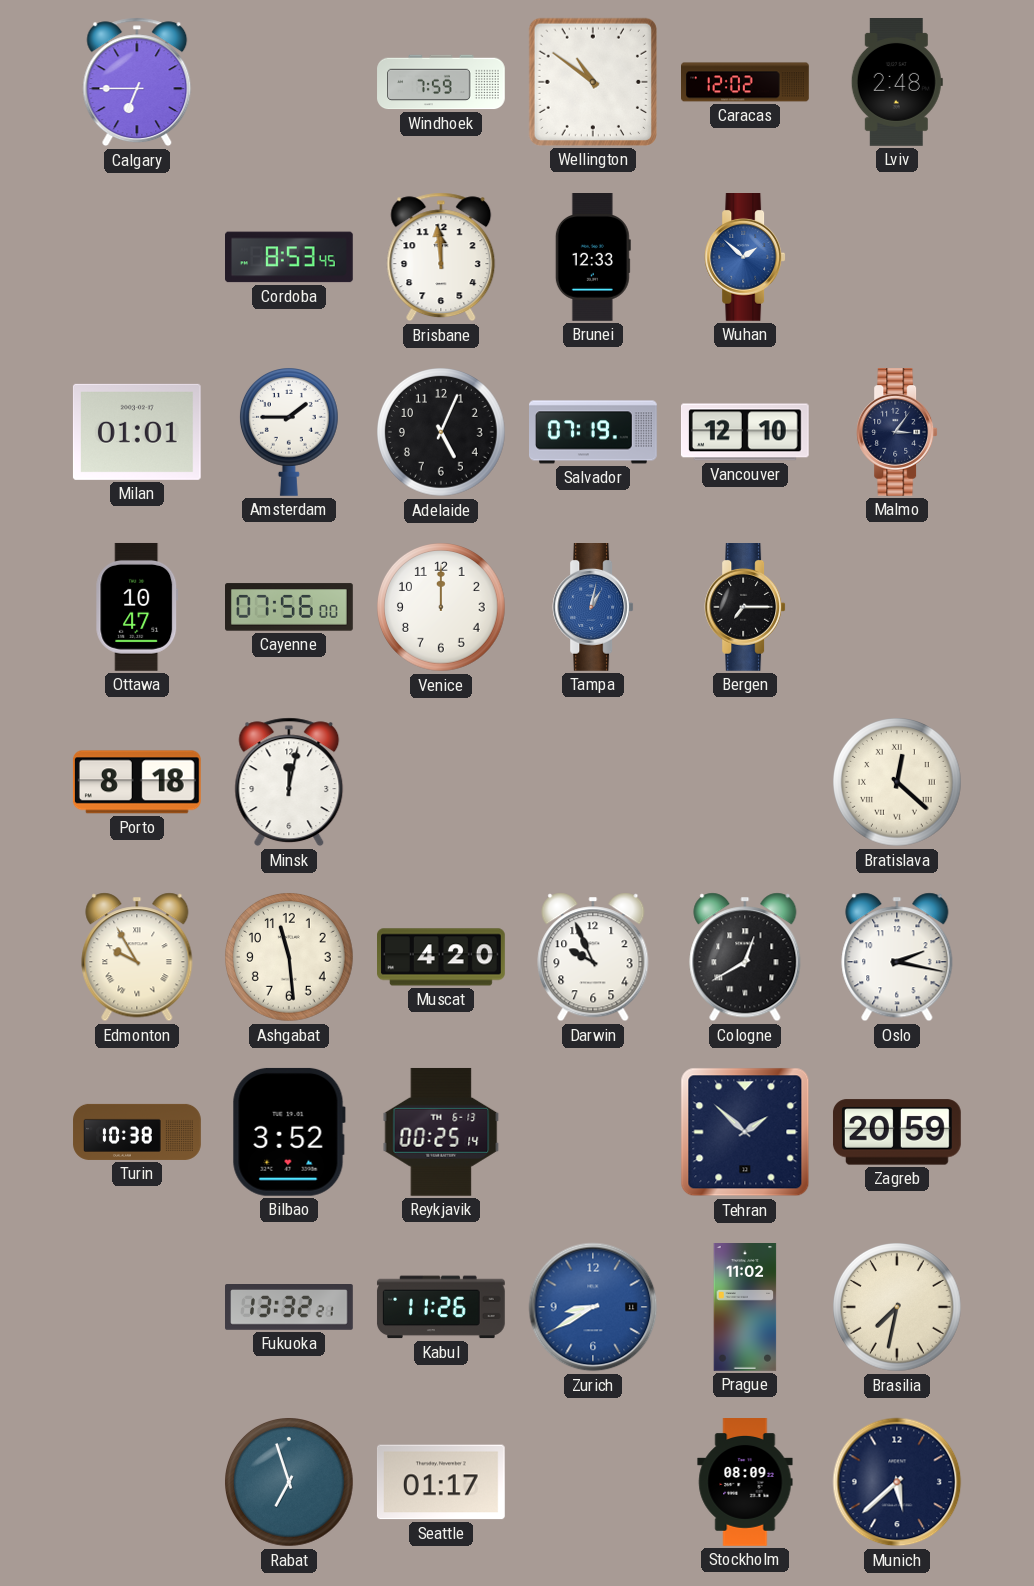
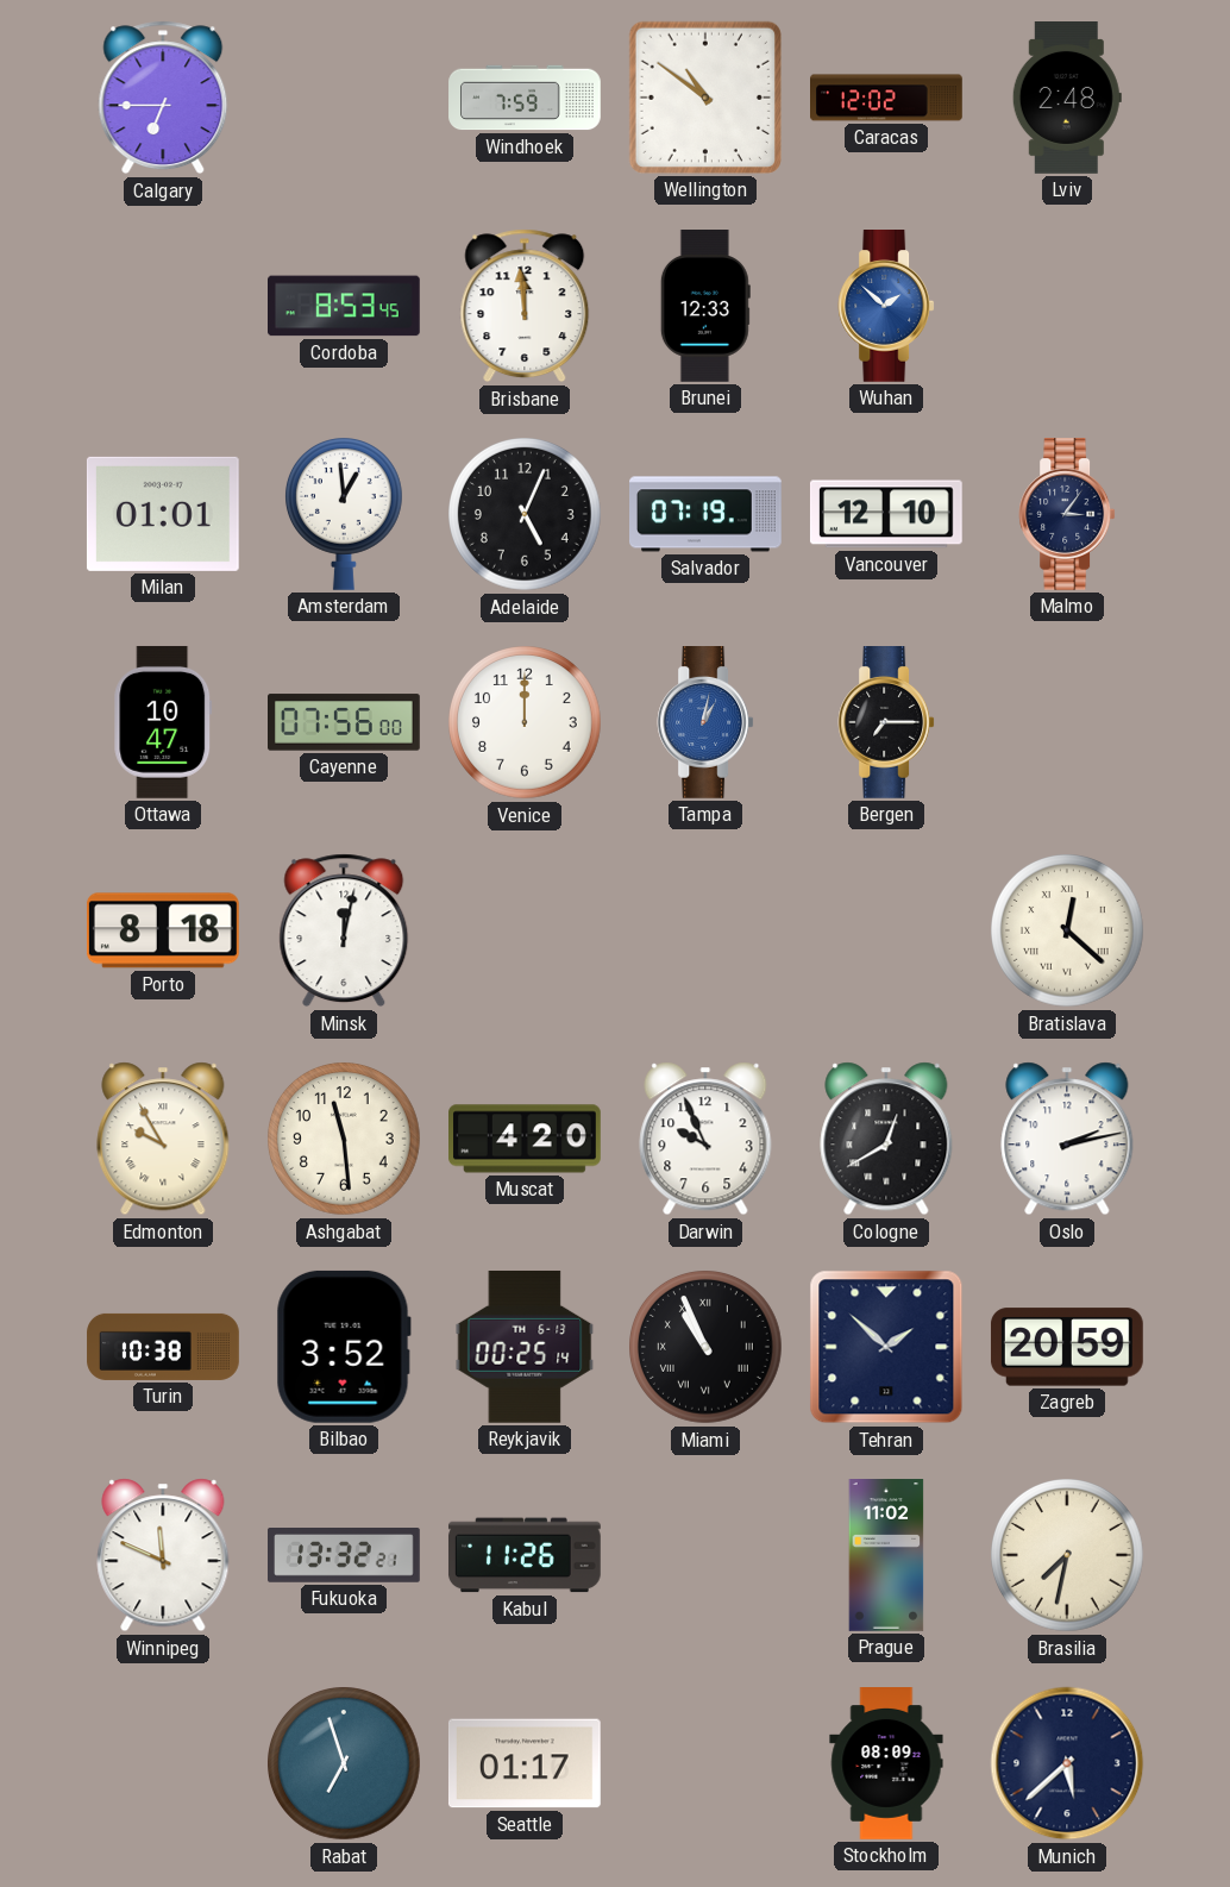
Amsterdam: 1:45 -> 12:59 (344, 514)
Oslo: 2:17 -> 2:13 (1067, 1139)
Miami: none -> 10:56 (707, 1348)
Winnipeg: none -> 11:49 (163, 1555)
Zurich: 8:40 -> none (593, 1307)
